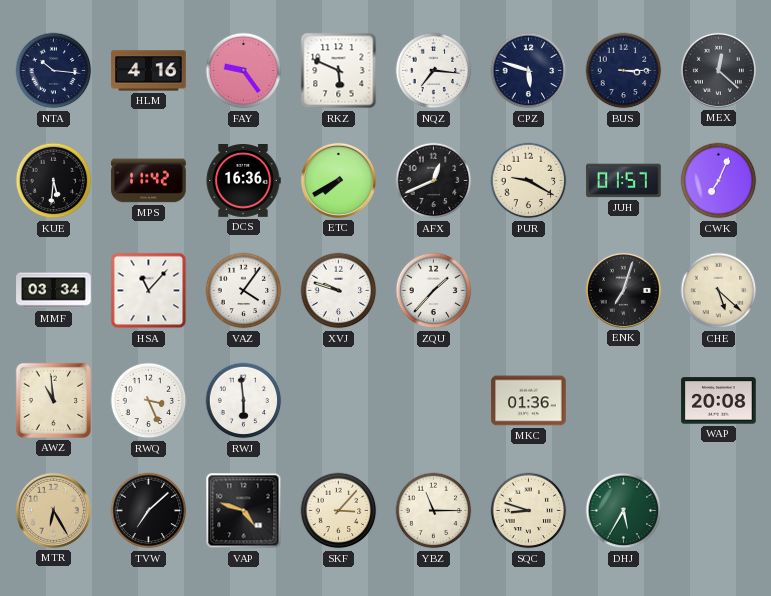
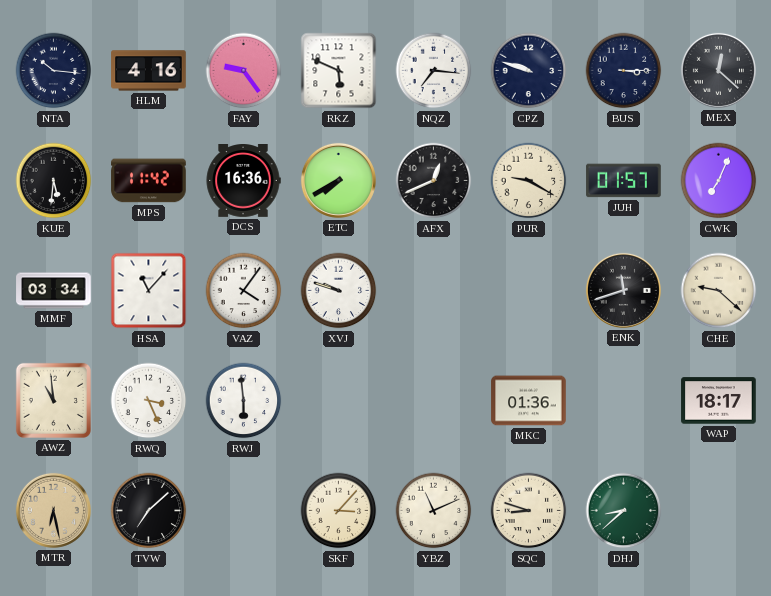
CPZ: 5:48 -> 9:48 (529, 71)
ZQU: 1:37 -> none (434, 291)
ENK: 7:03 -> 11:42 (623, 290)
CHE: 5:22 -> 9:22 (719, 291)
WAP: 20:08 -> 18:17 (719, 401)
MTR: 6:25 -> 6:28 (53, 510)
VAP: 4:48 -> none (244, 511)
YBZ: 11:15 -> 11:11 (434, 511)
DHJ: 5:35 -> 8:38 (624, 511)
